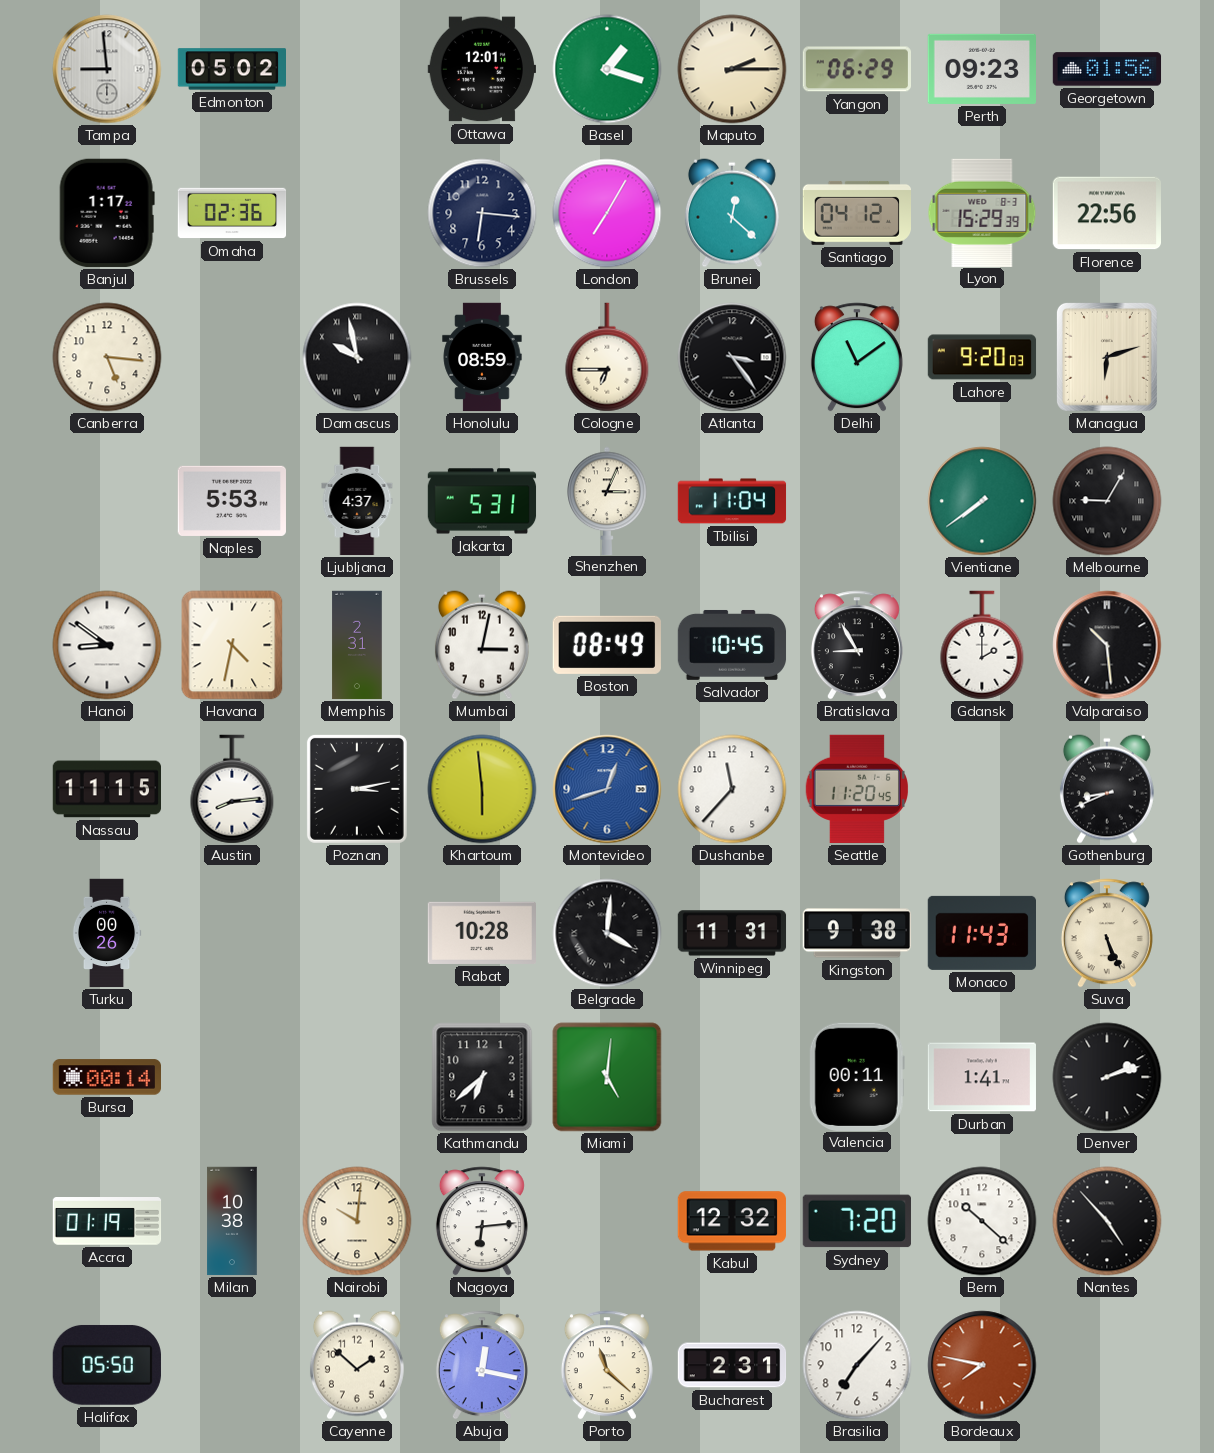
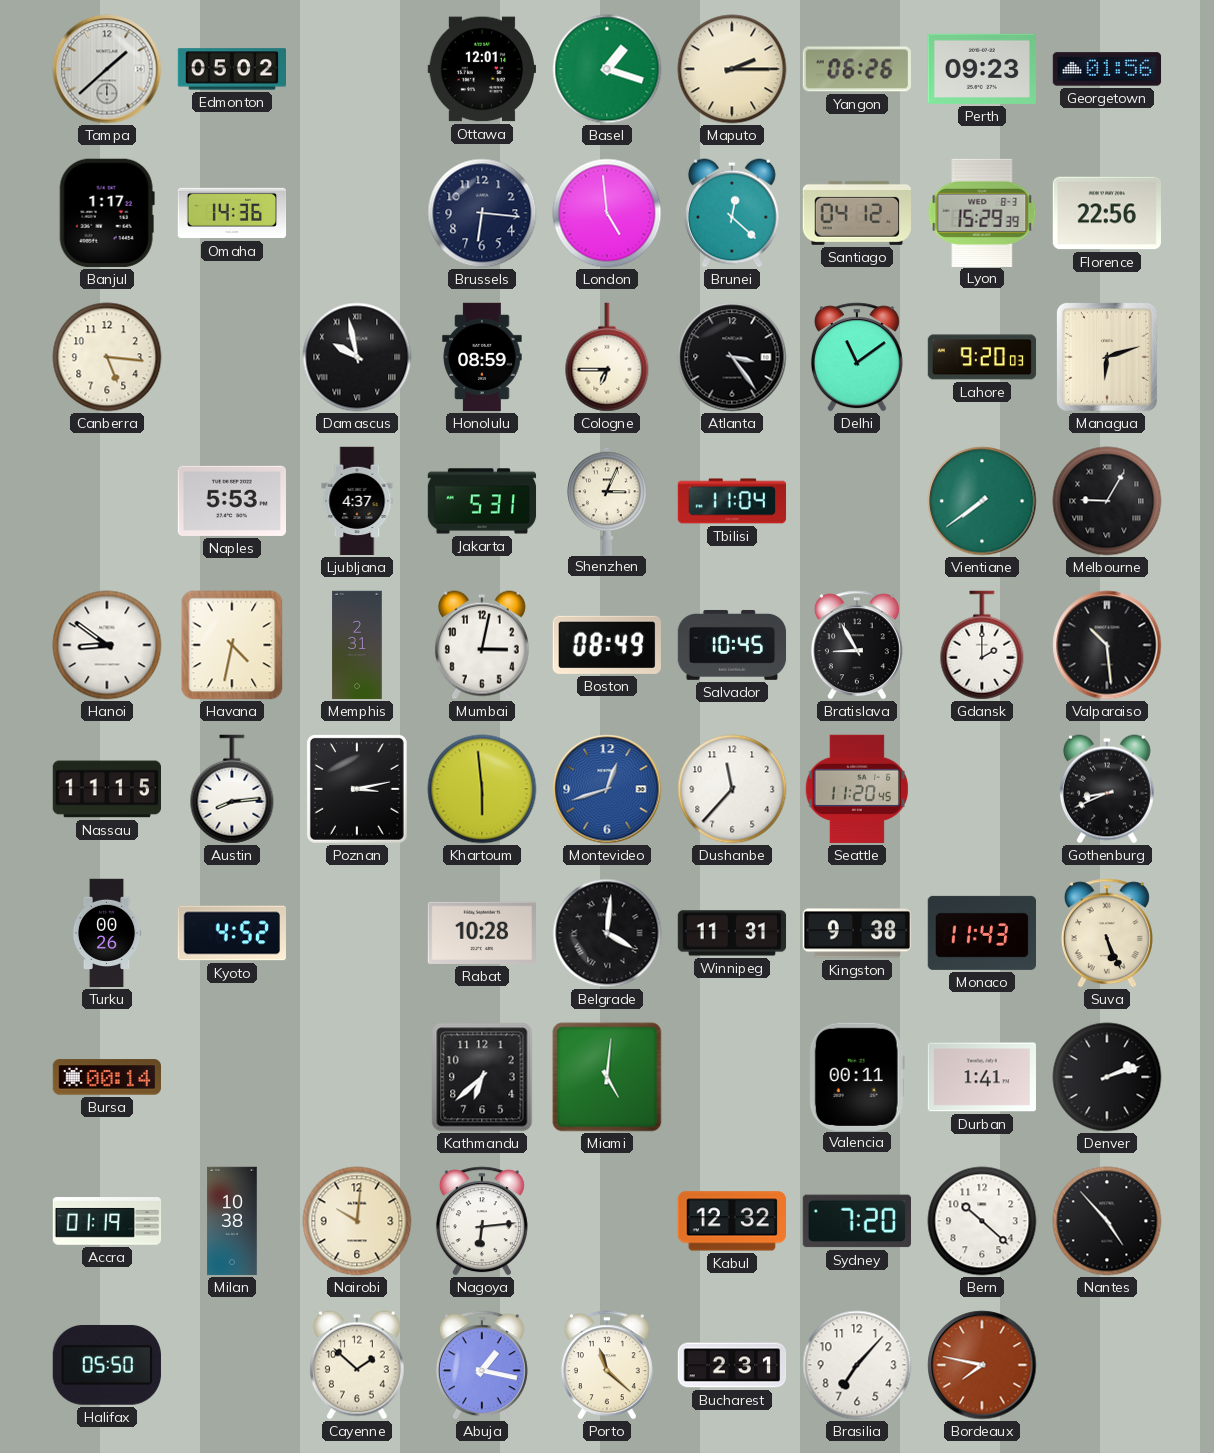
Tampa: 8:59 -> 1:38 (107, 69)
Yangon: 06:29 -> 06:26 (856, 69)
Omaha: 02:36 -> 14:36 (232, 213)
London: 7:05 -> 4:59 (607, 213)
Kyoto: none -> 4:52 (231, 933)
Abuja: 12:17 -> 1:17 (482, 1365)
